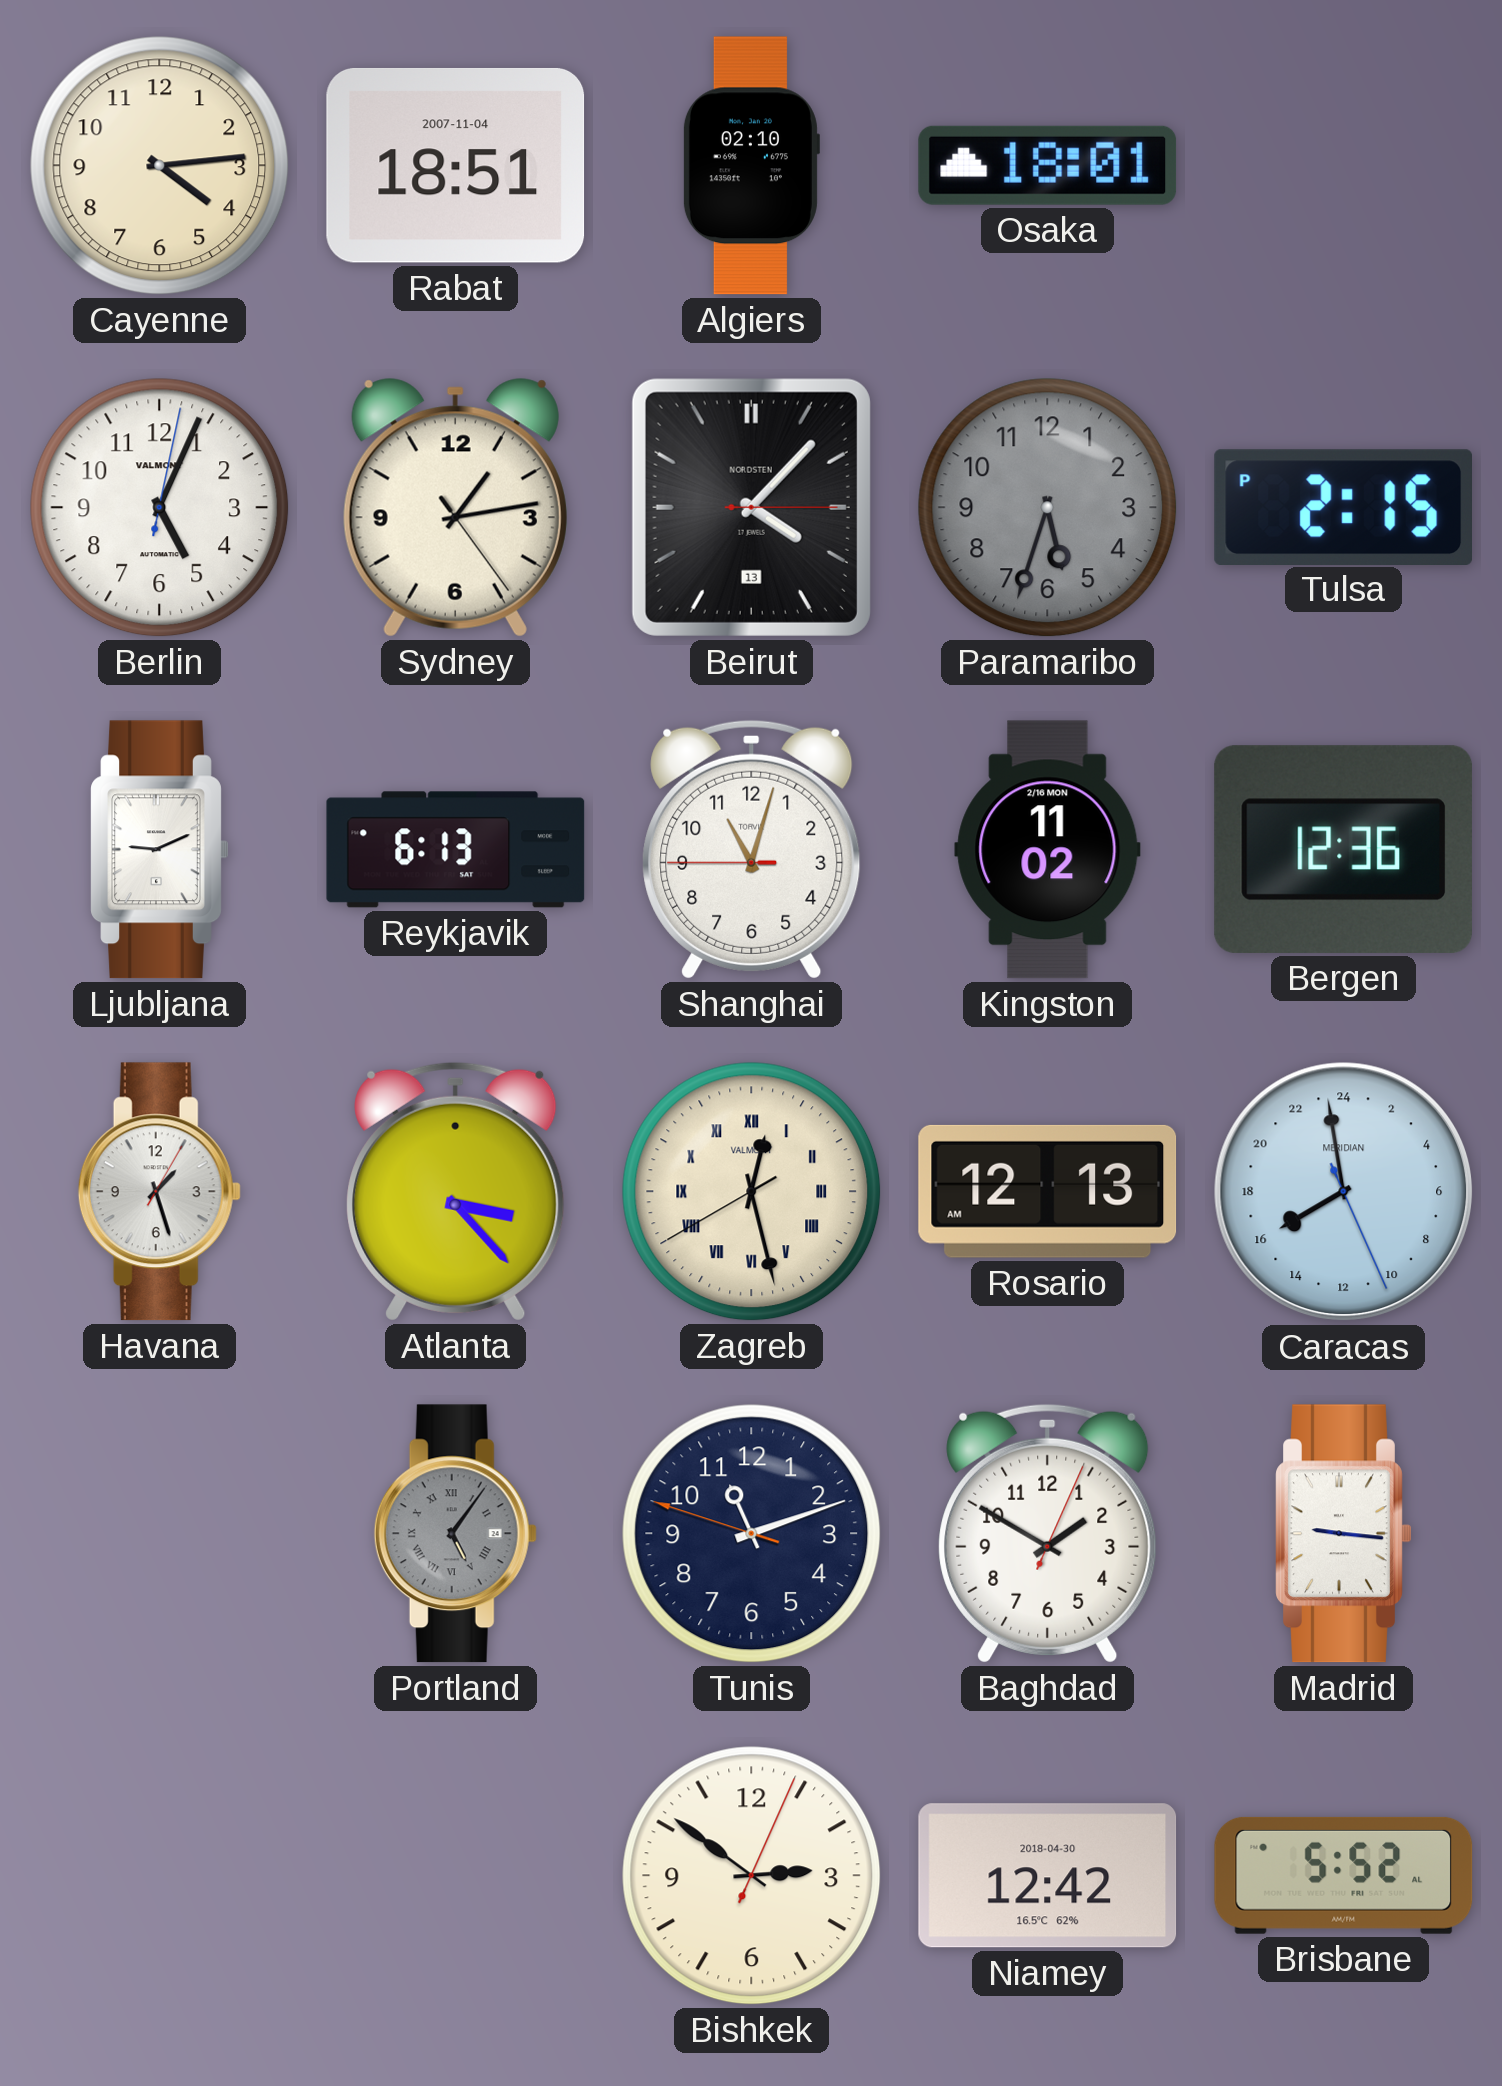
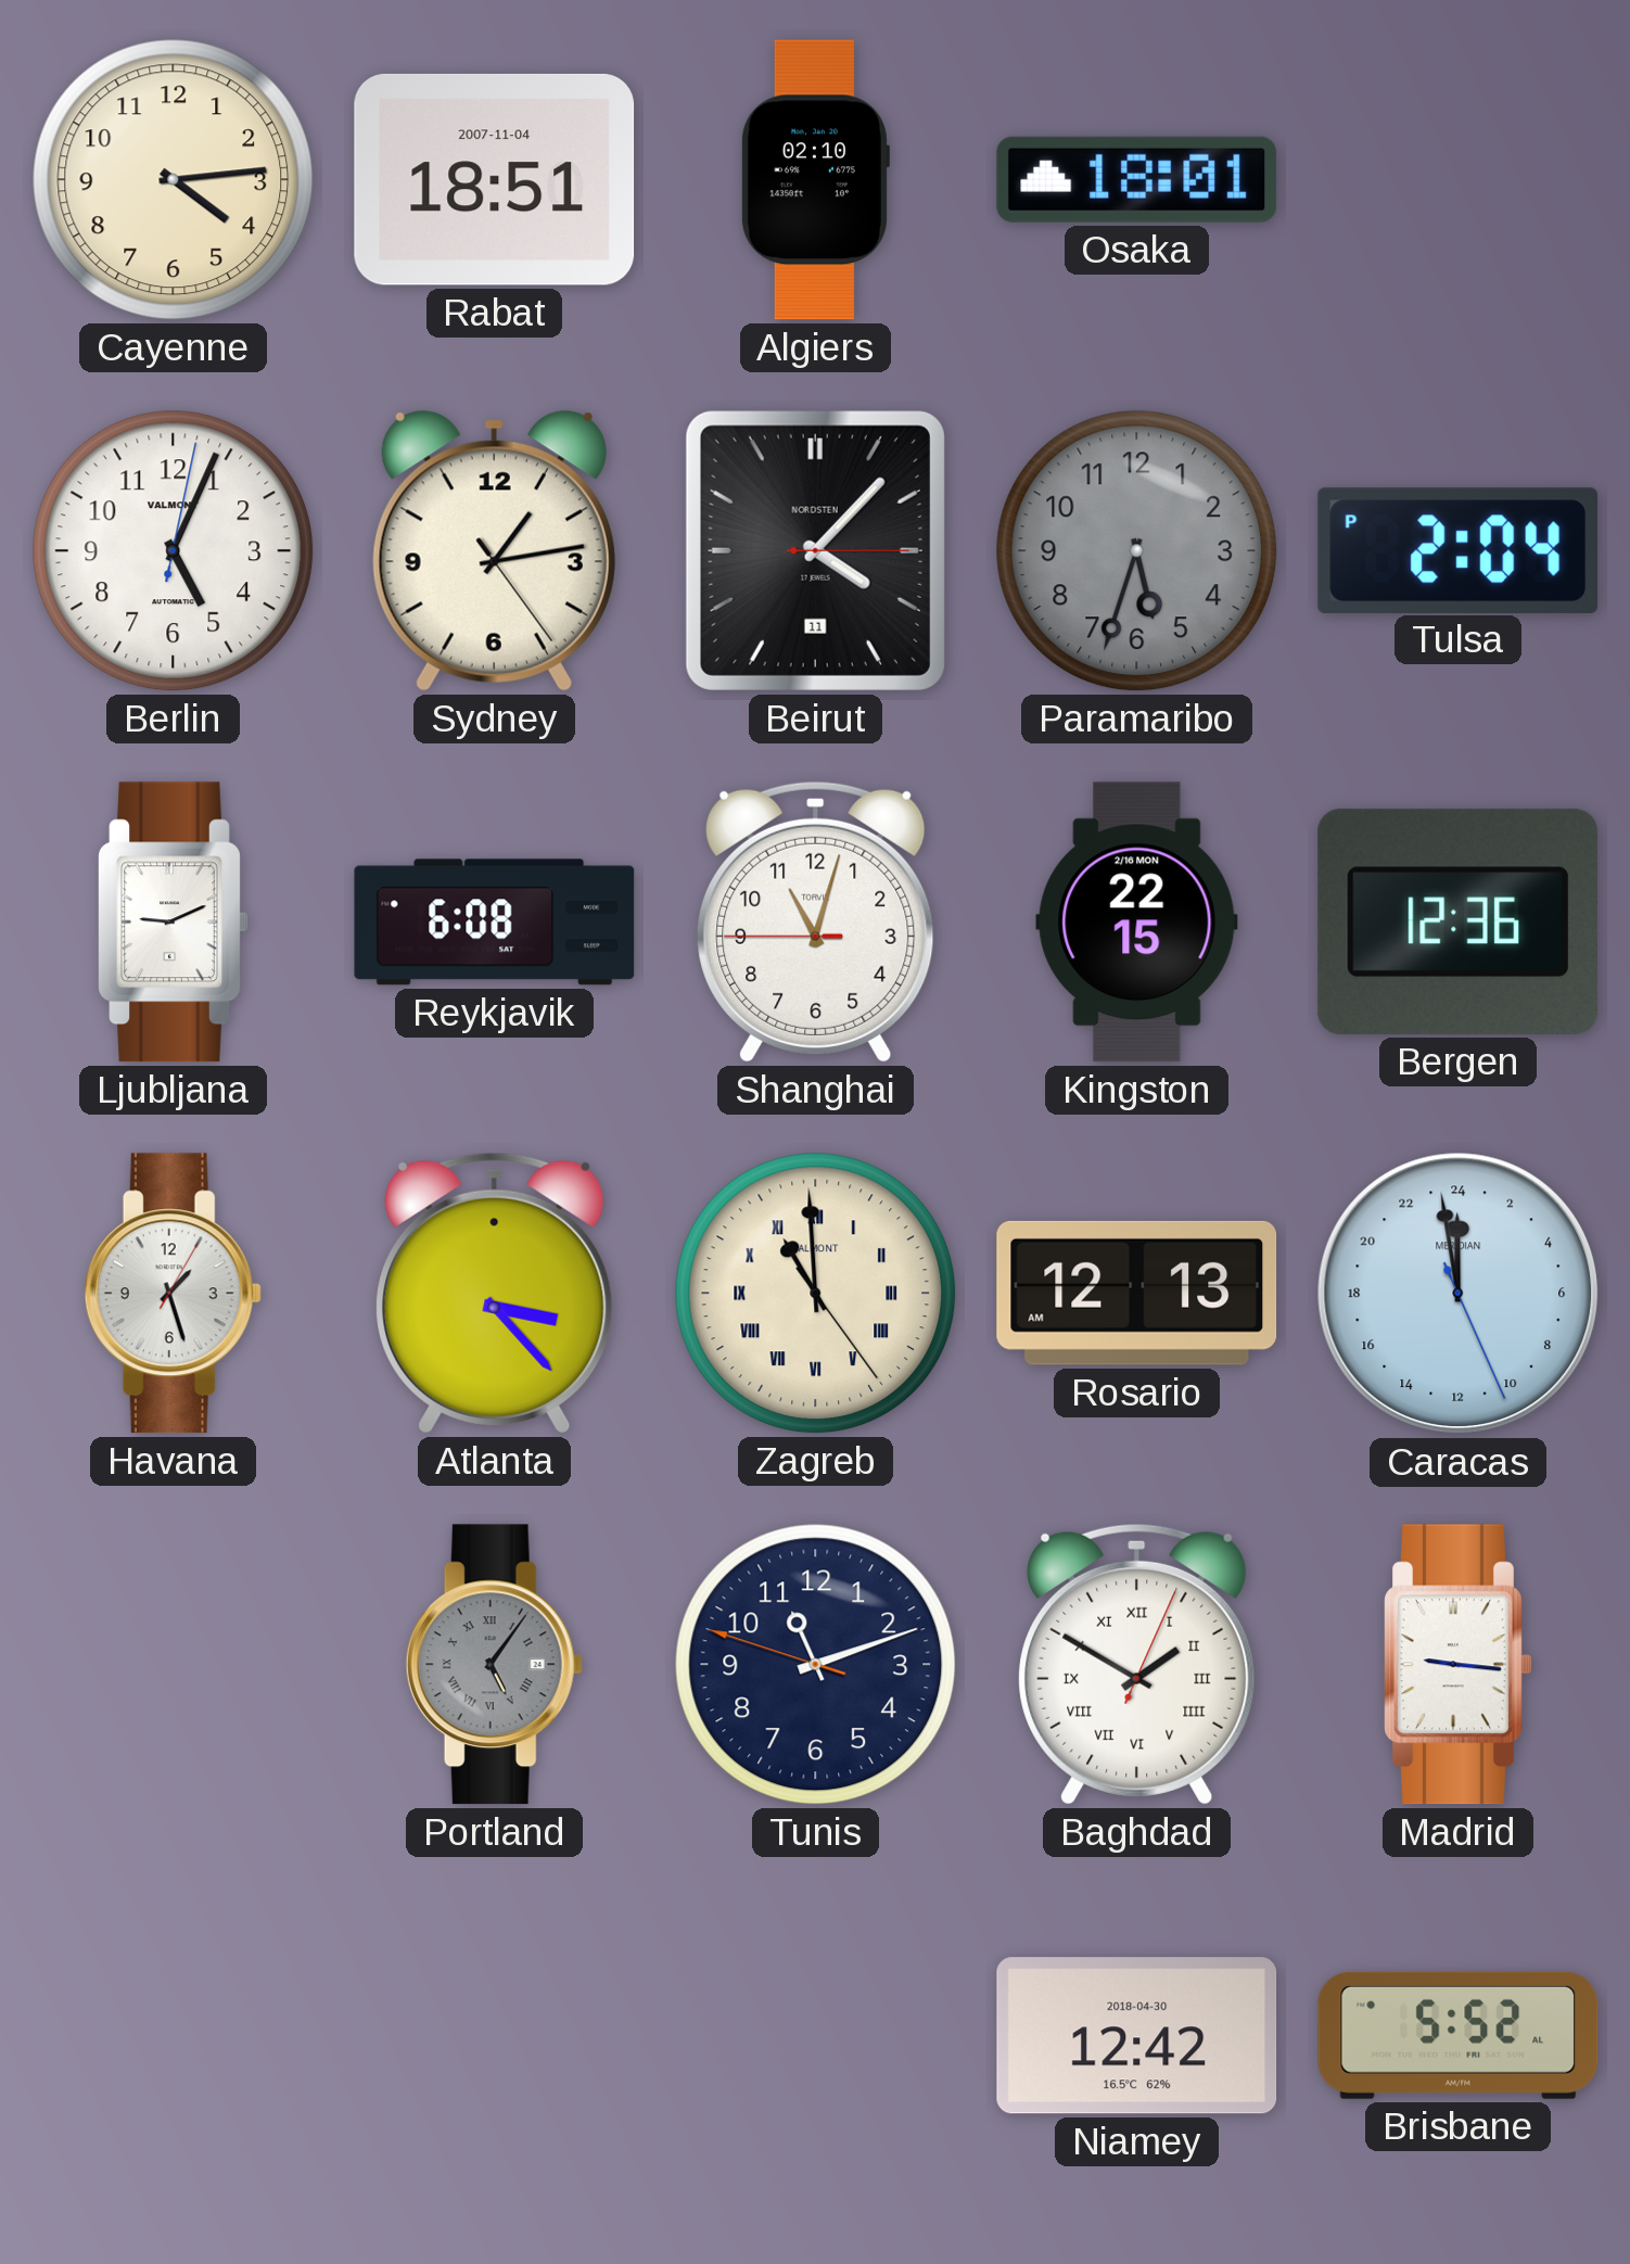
Beirut date: 13 -> 11 (815, 550)
Tulsa: 2:15 -> 2:04 (1457, 550)
Reykjavik: 6:13 -> 6:08 (495, 923)
Kingston: 11:02 -> 22:15 (1137, 923)
Zagreb: 12:27 -> 10:59 (816, 1294)
Caracas: 15:58 -> 23:58 (1459, 1294)
Baghdad numerals: Arabic -> Roman (1137, 1664)
Bishkek: 2:51 -> none (752, 1876)
